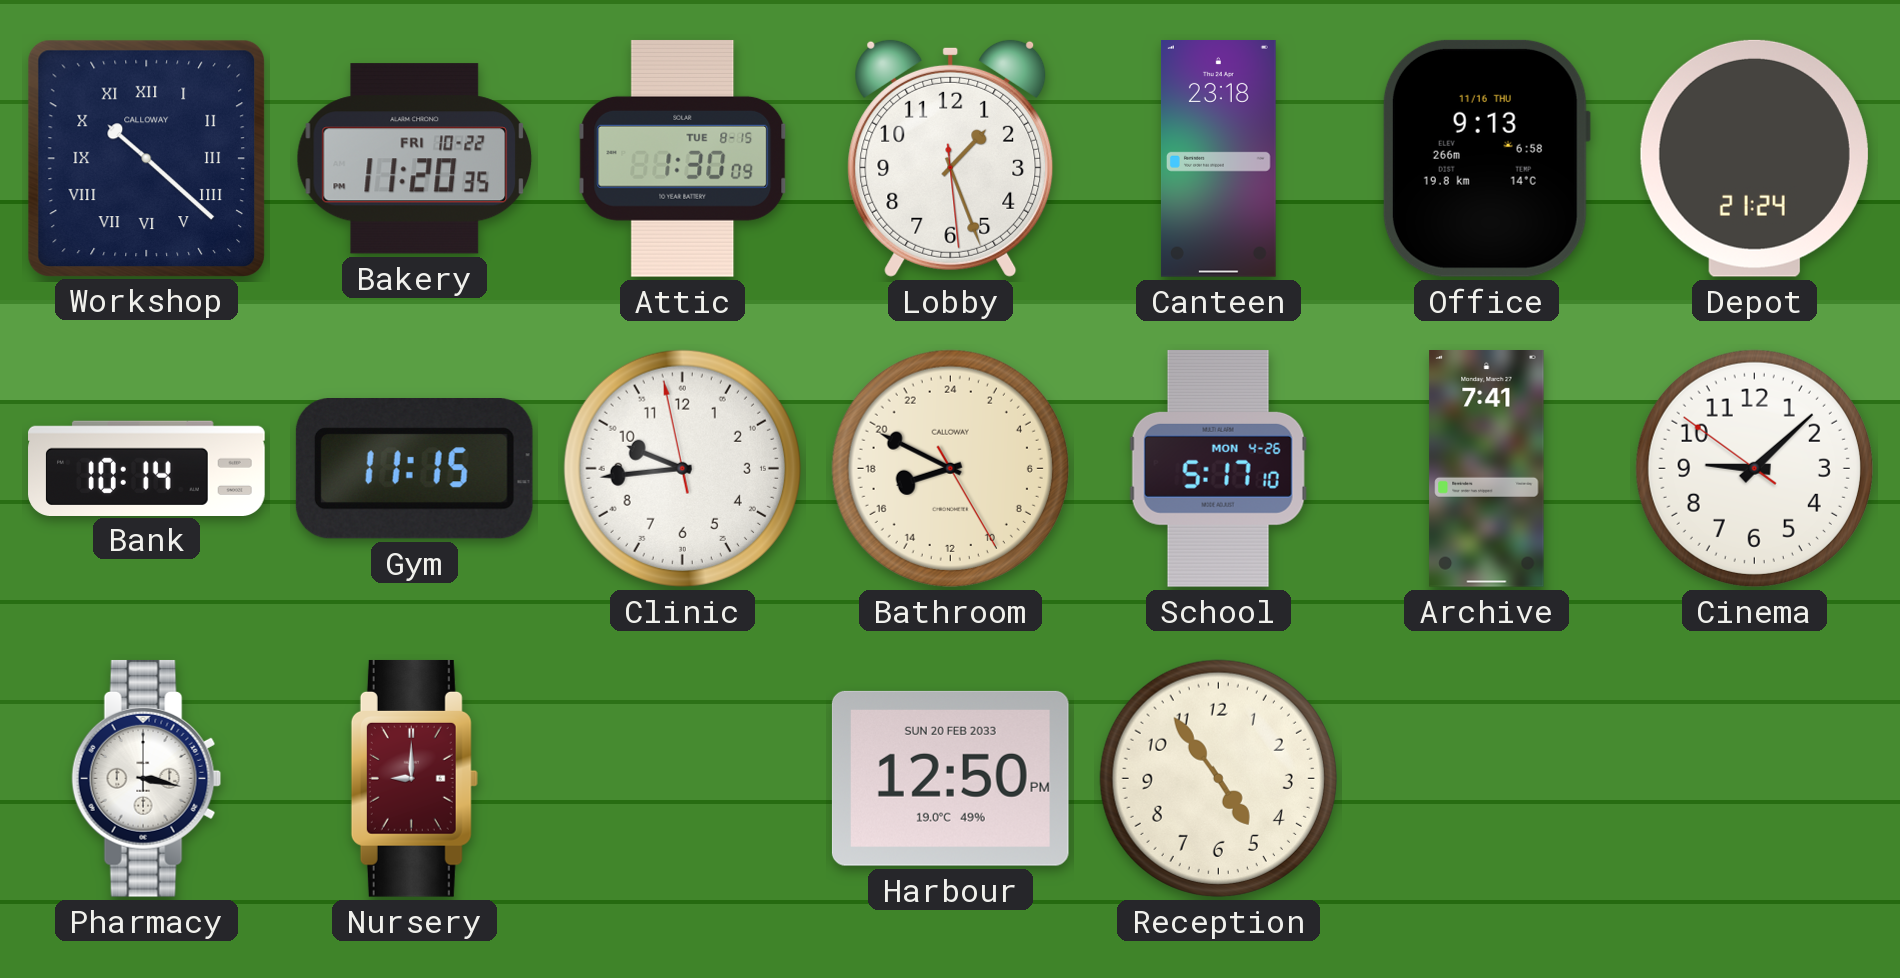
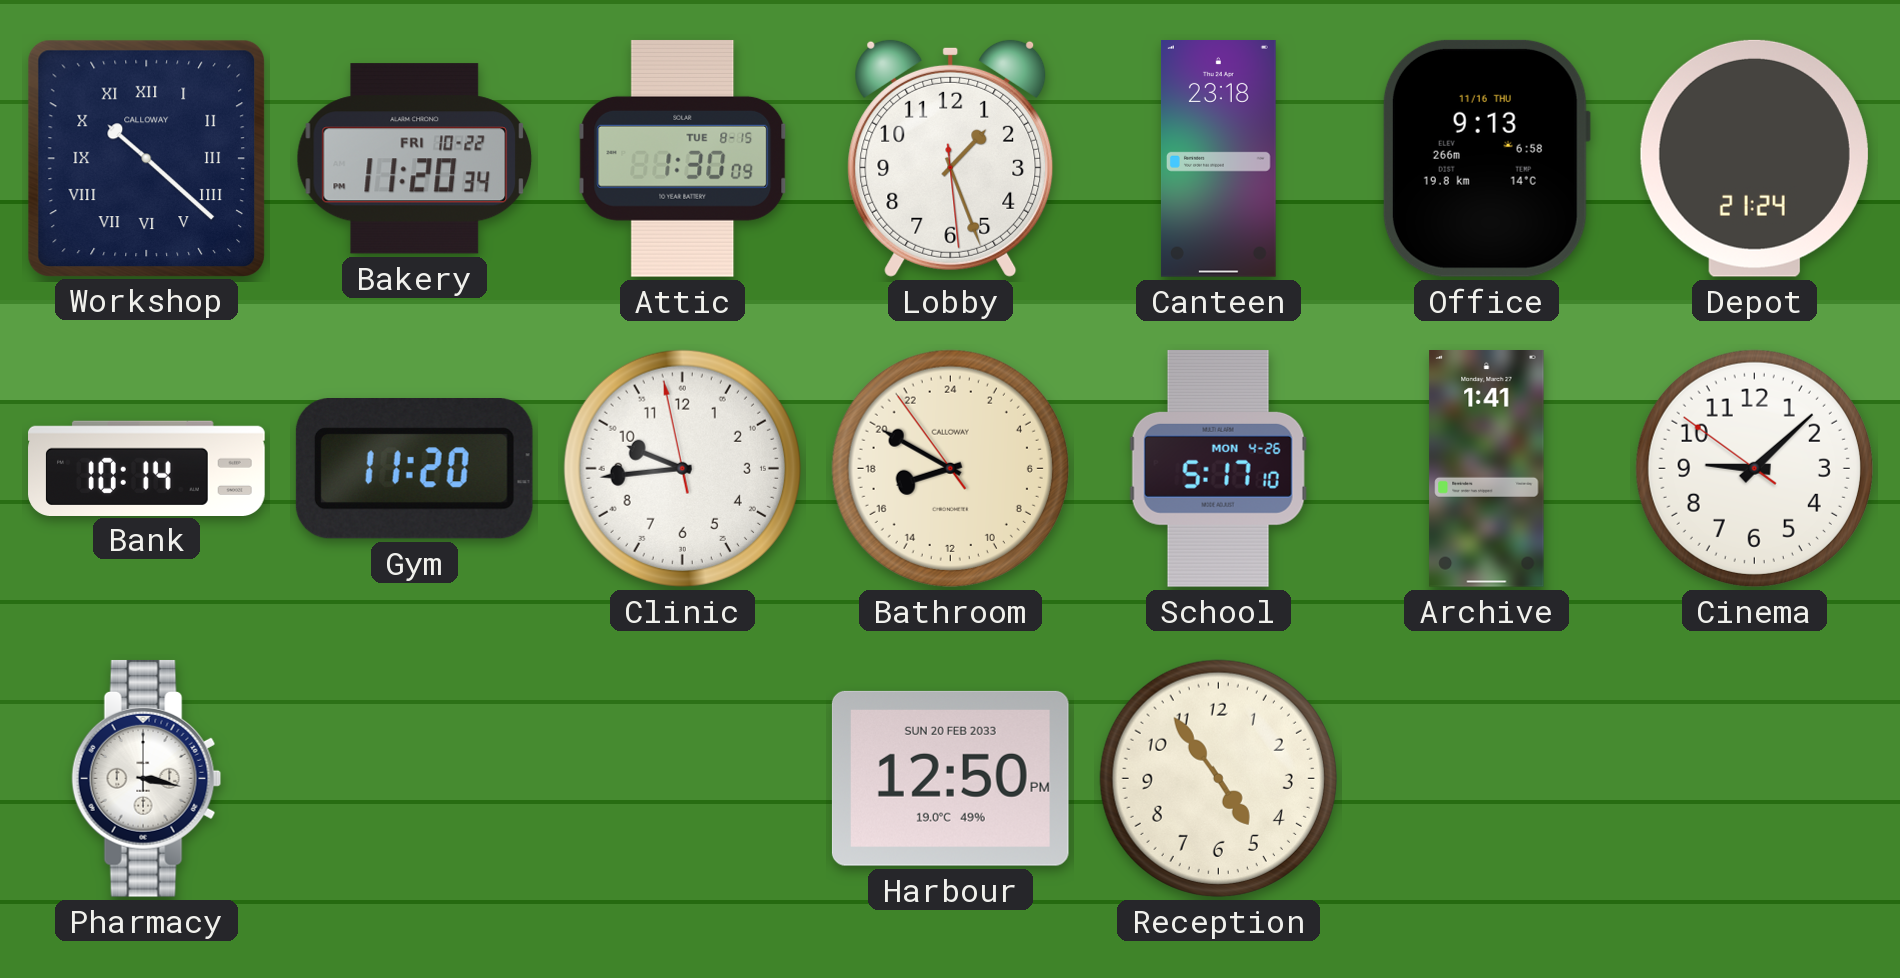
Bakery: 11:20:35 -> 11:20:34 (415, 159)
Gym: 11:15 -> 11:20 (414, 469)
Bathroom: 16:49:25 -> 16:49:54 (950, 468)
Archive: 7:41 -> 1:41 (1487, 469)
Nursery: 9:00 -> none (414, 778)
